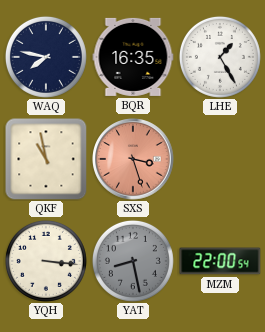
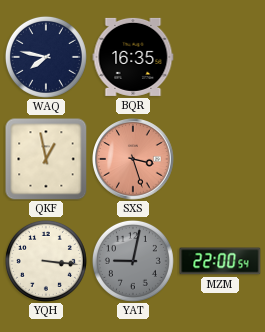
LHE: 1:25 -> none (220, 57)
QKF: 10:58 -> 12:58 (46, 159)
YAT: 8:28 -> 9:02 (133, 261)
